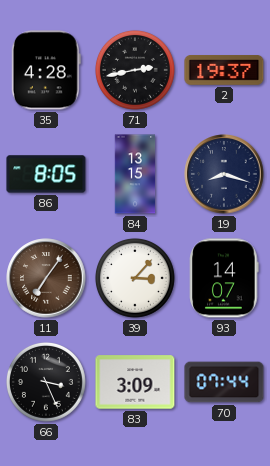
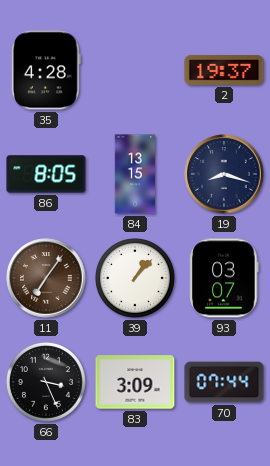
71: 2:43 -> none (135, 70)
39: 3:07 -> 1:07 (135, 278)
93: 14:07 -> 03:07 (224, 278)
